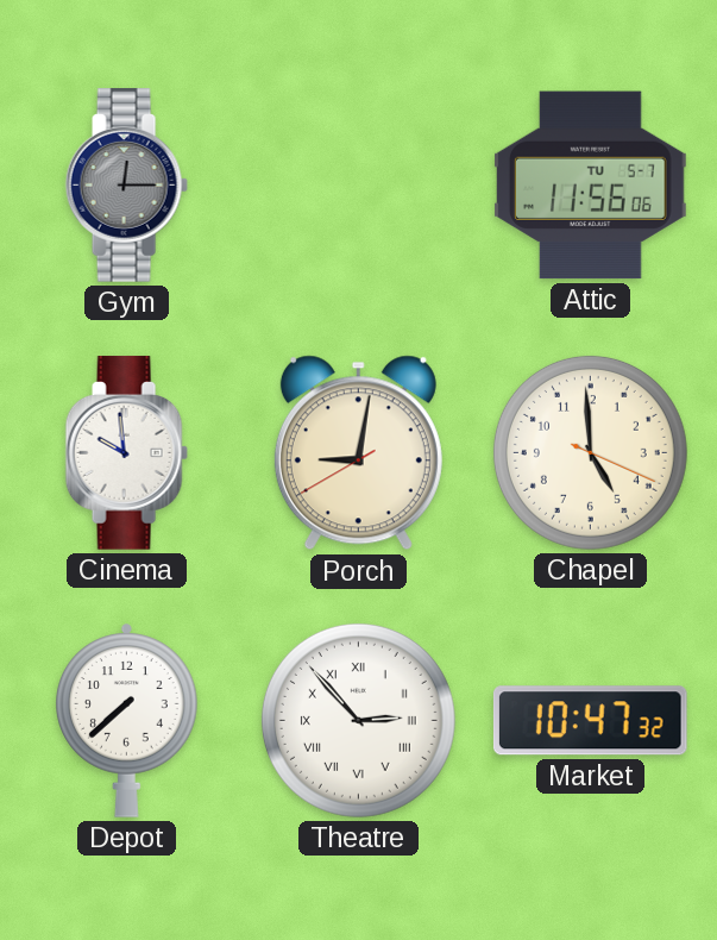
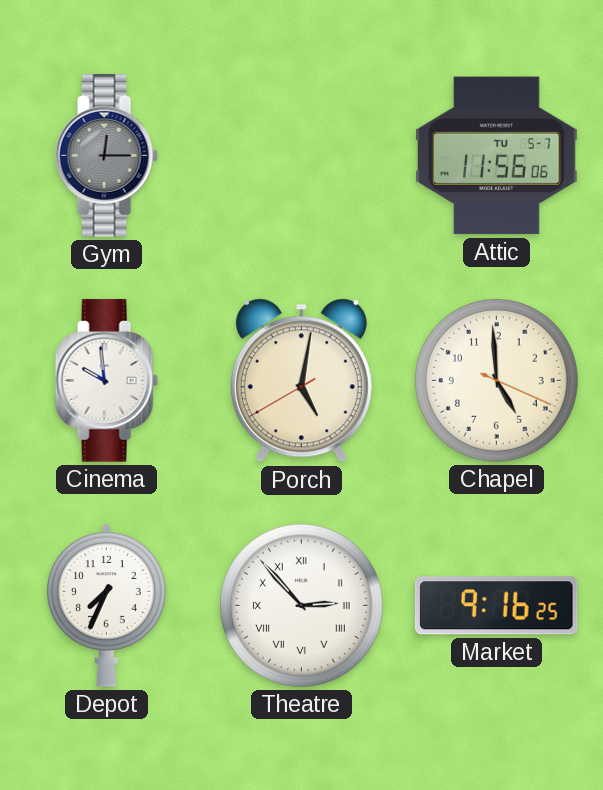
Porch: 9:01 -> 5:01 (301, 381)
Depot: 7:38 -> 7:34 (107, 605)
Market: 10:47 -> 9:16 (496, 606)
